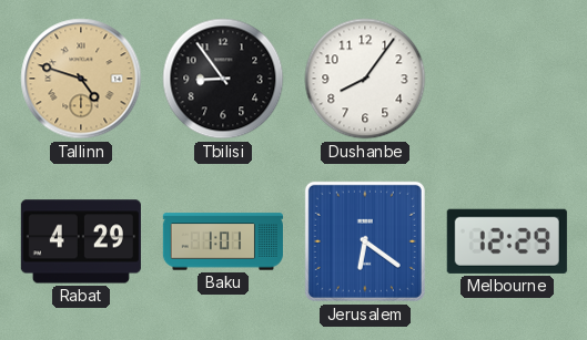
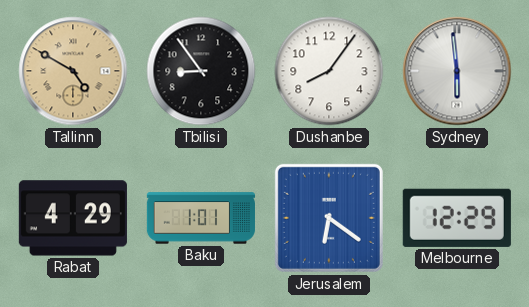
Tallinn: 4:48 -> 4:50 (73, 71)
Sydney: none -> 5:59 (457, 71)
